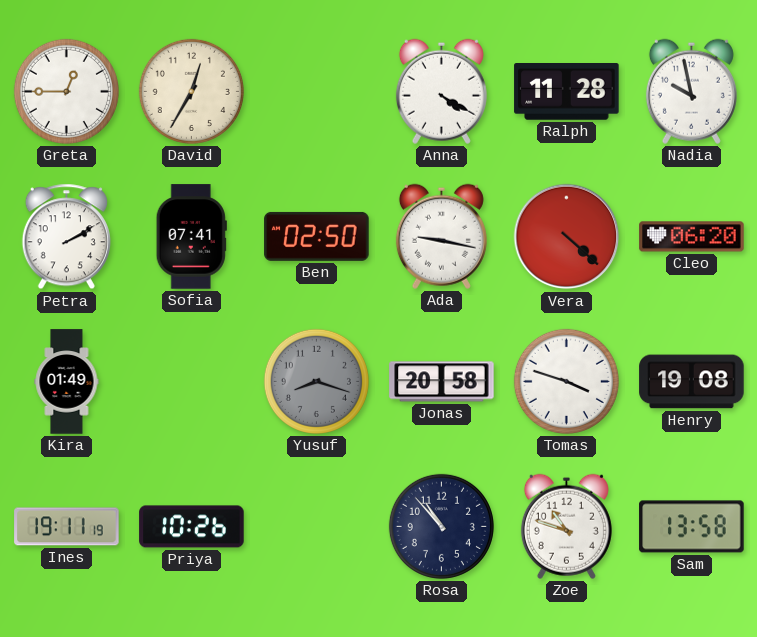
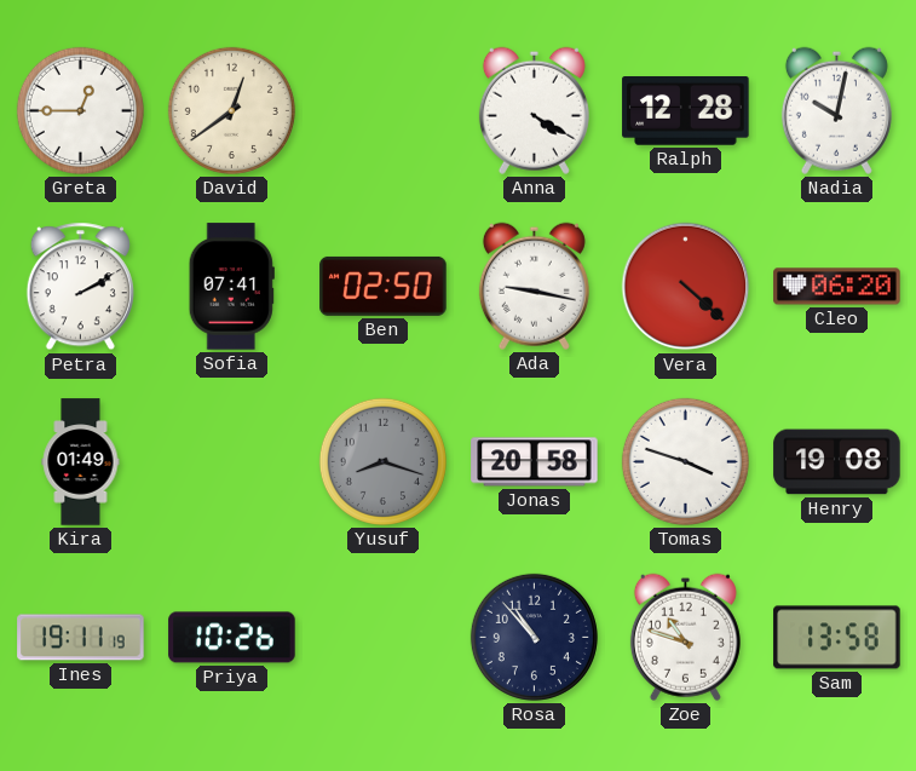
David: 12:35 -> 12:39 (231, 110)
Ralph: 11:28 -> 12:28 (686, 111)
Nadia: 9:58 -> 10:02 (836, 110)
